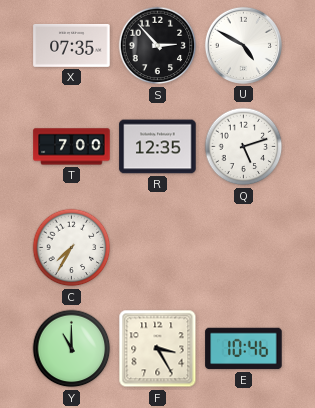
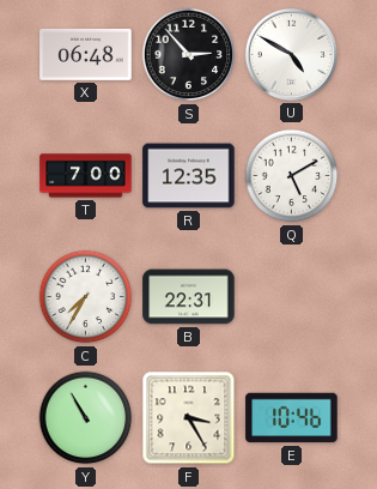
X: 07:35 -> 06:48 (86, 54)
Q: 5:12 -> 5:10 (292, 176)
B: none -> 22:31 (189, 297)
Y: 11:00 -> 10:55 (86, 418)
